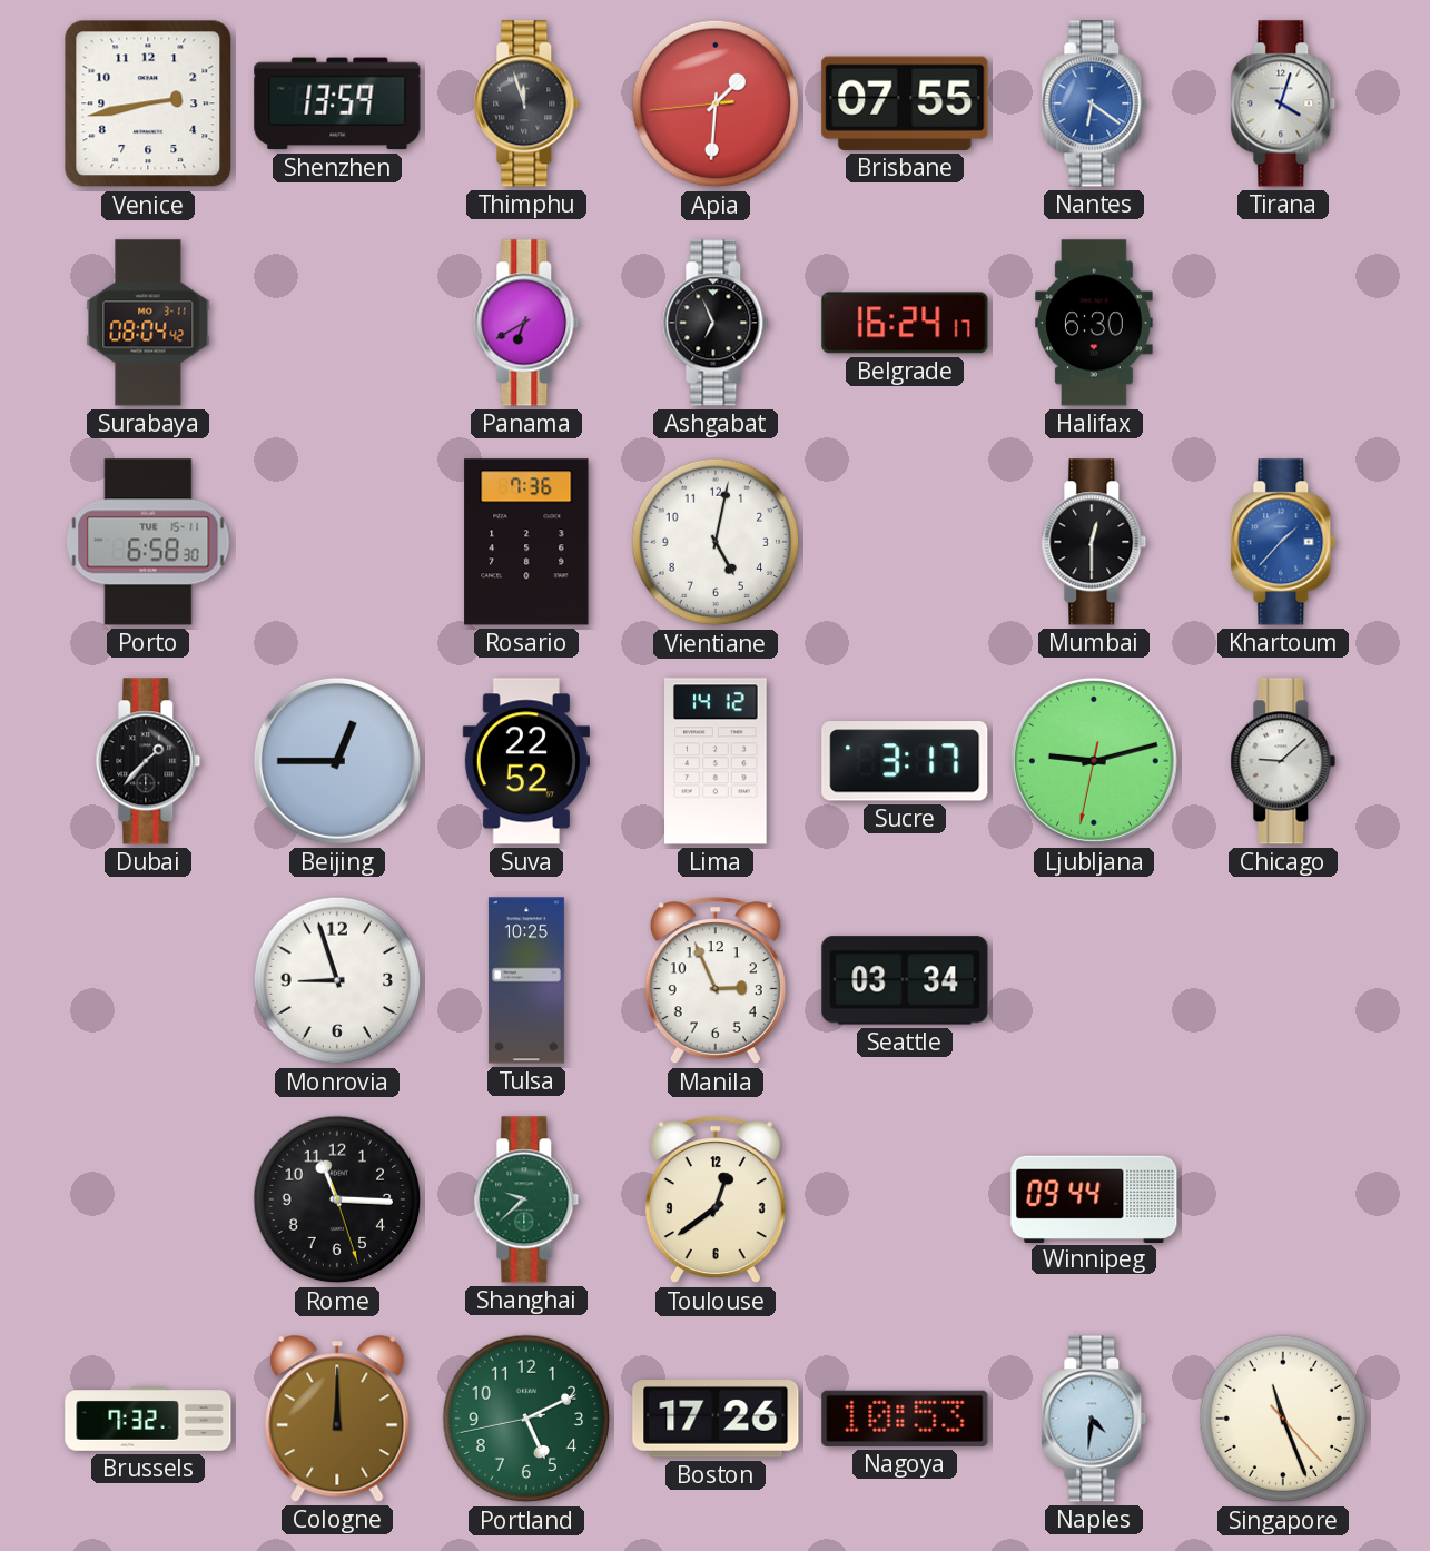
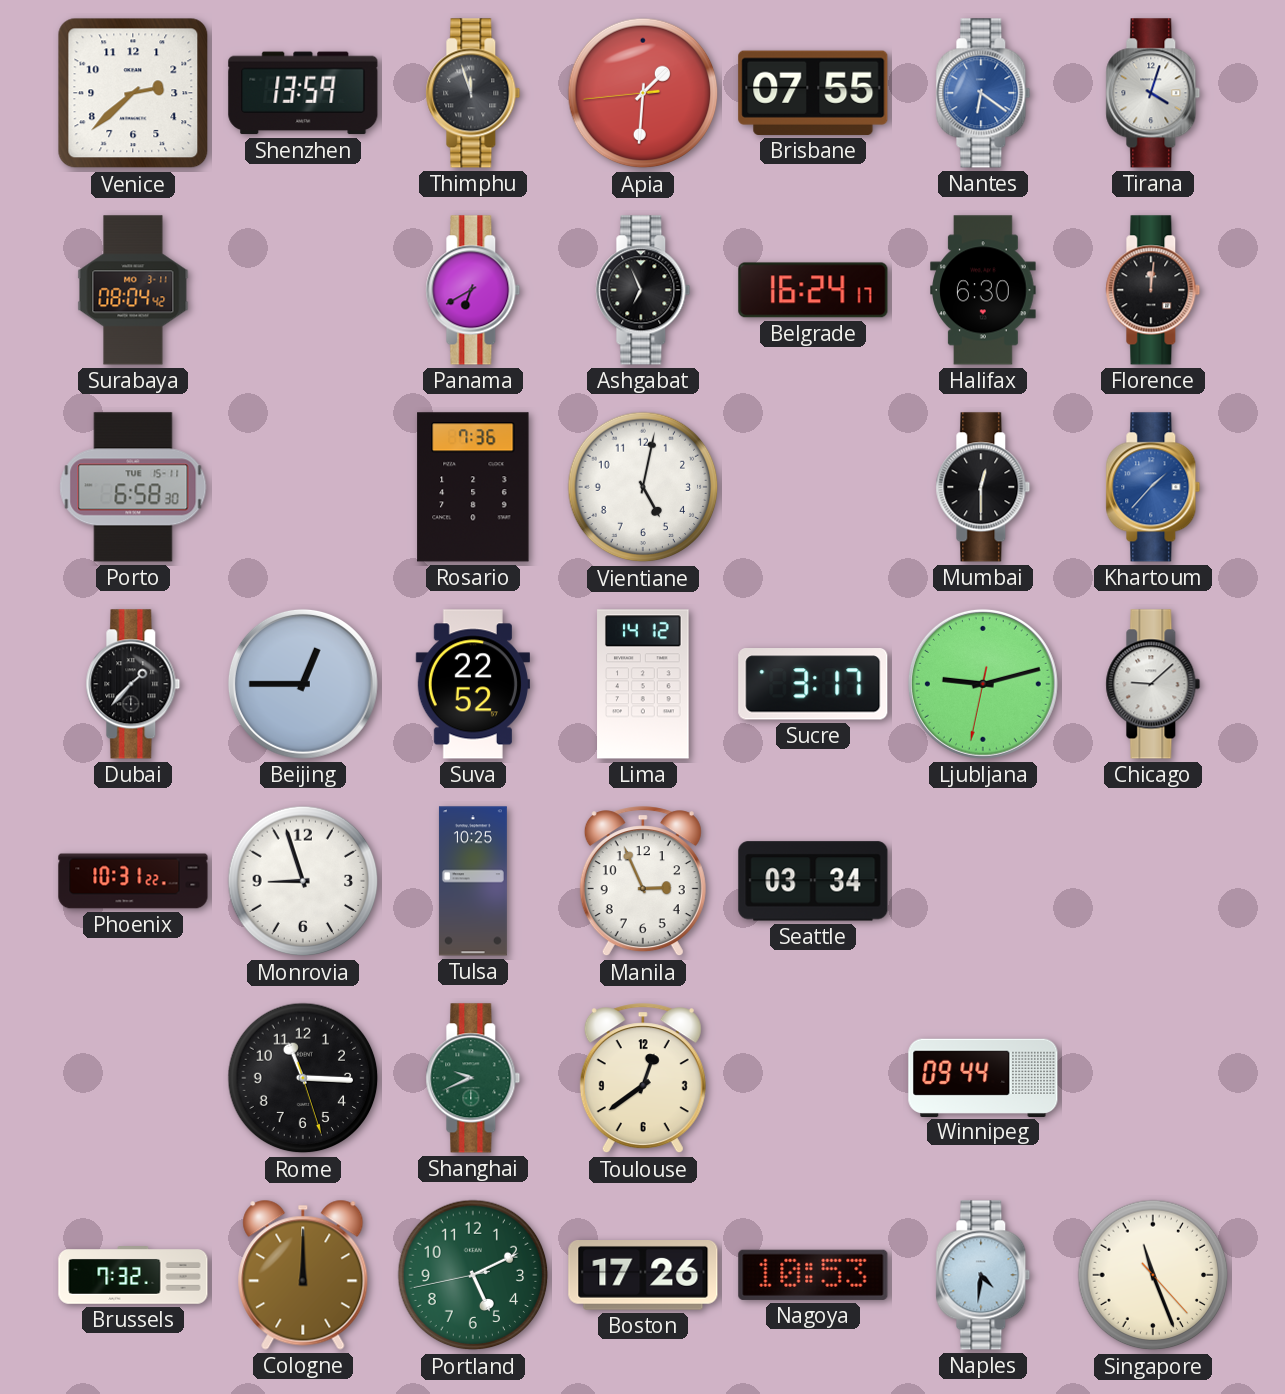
Venice: 2:43 -> 2:38 (133, 93)
Florence: none -> 12:01 (1153, 290)
Phoenix: none -> 10:31 (133, 881)
Shanghai: 9:38 -> 9:41 (473, 1078)
